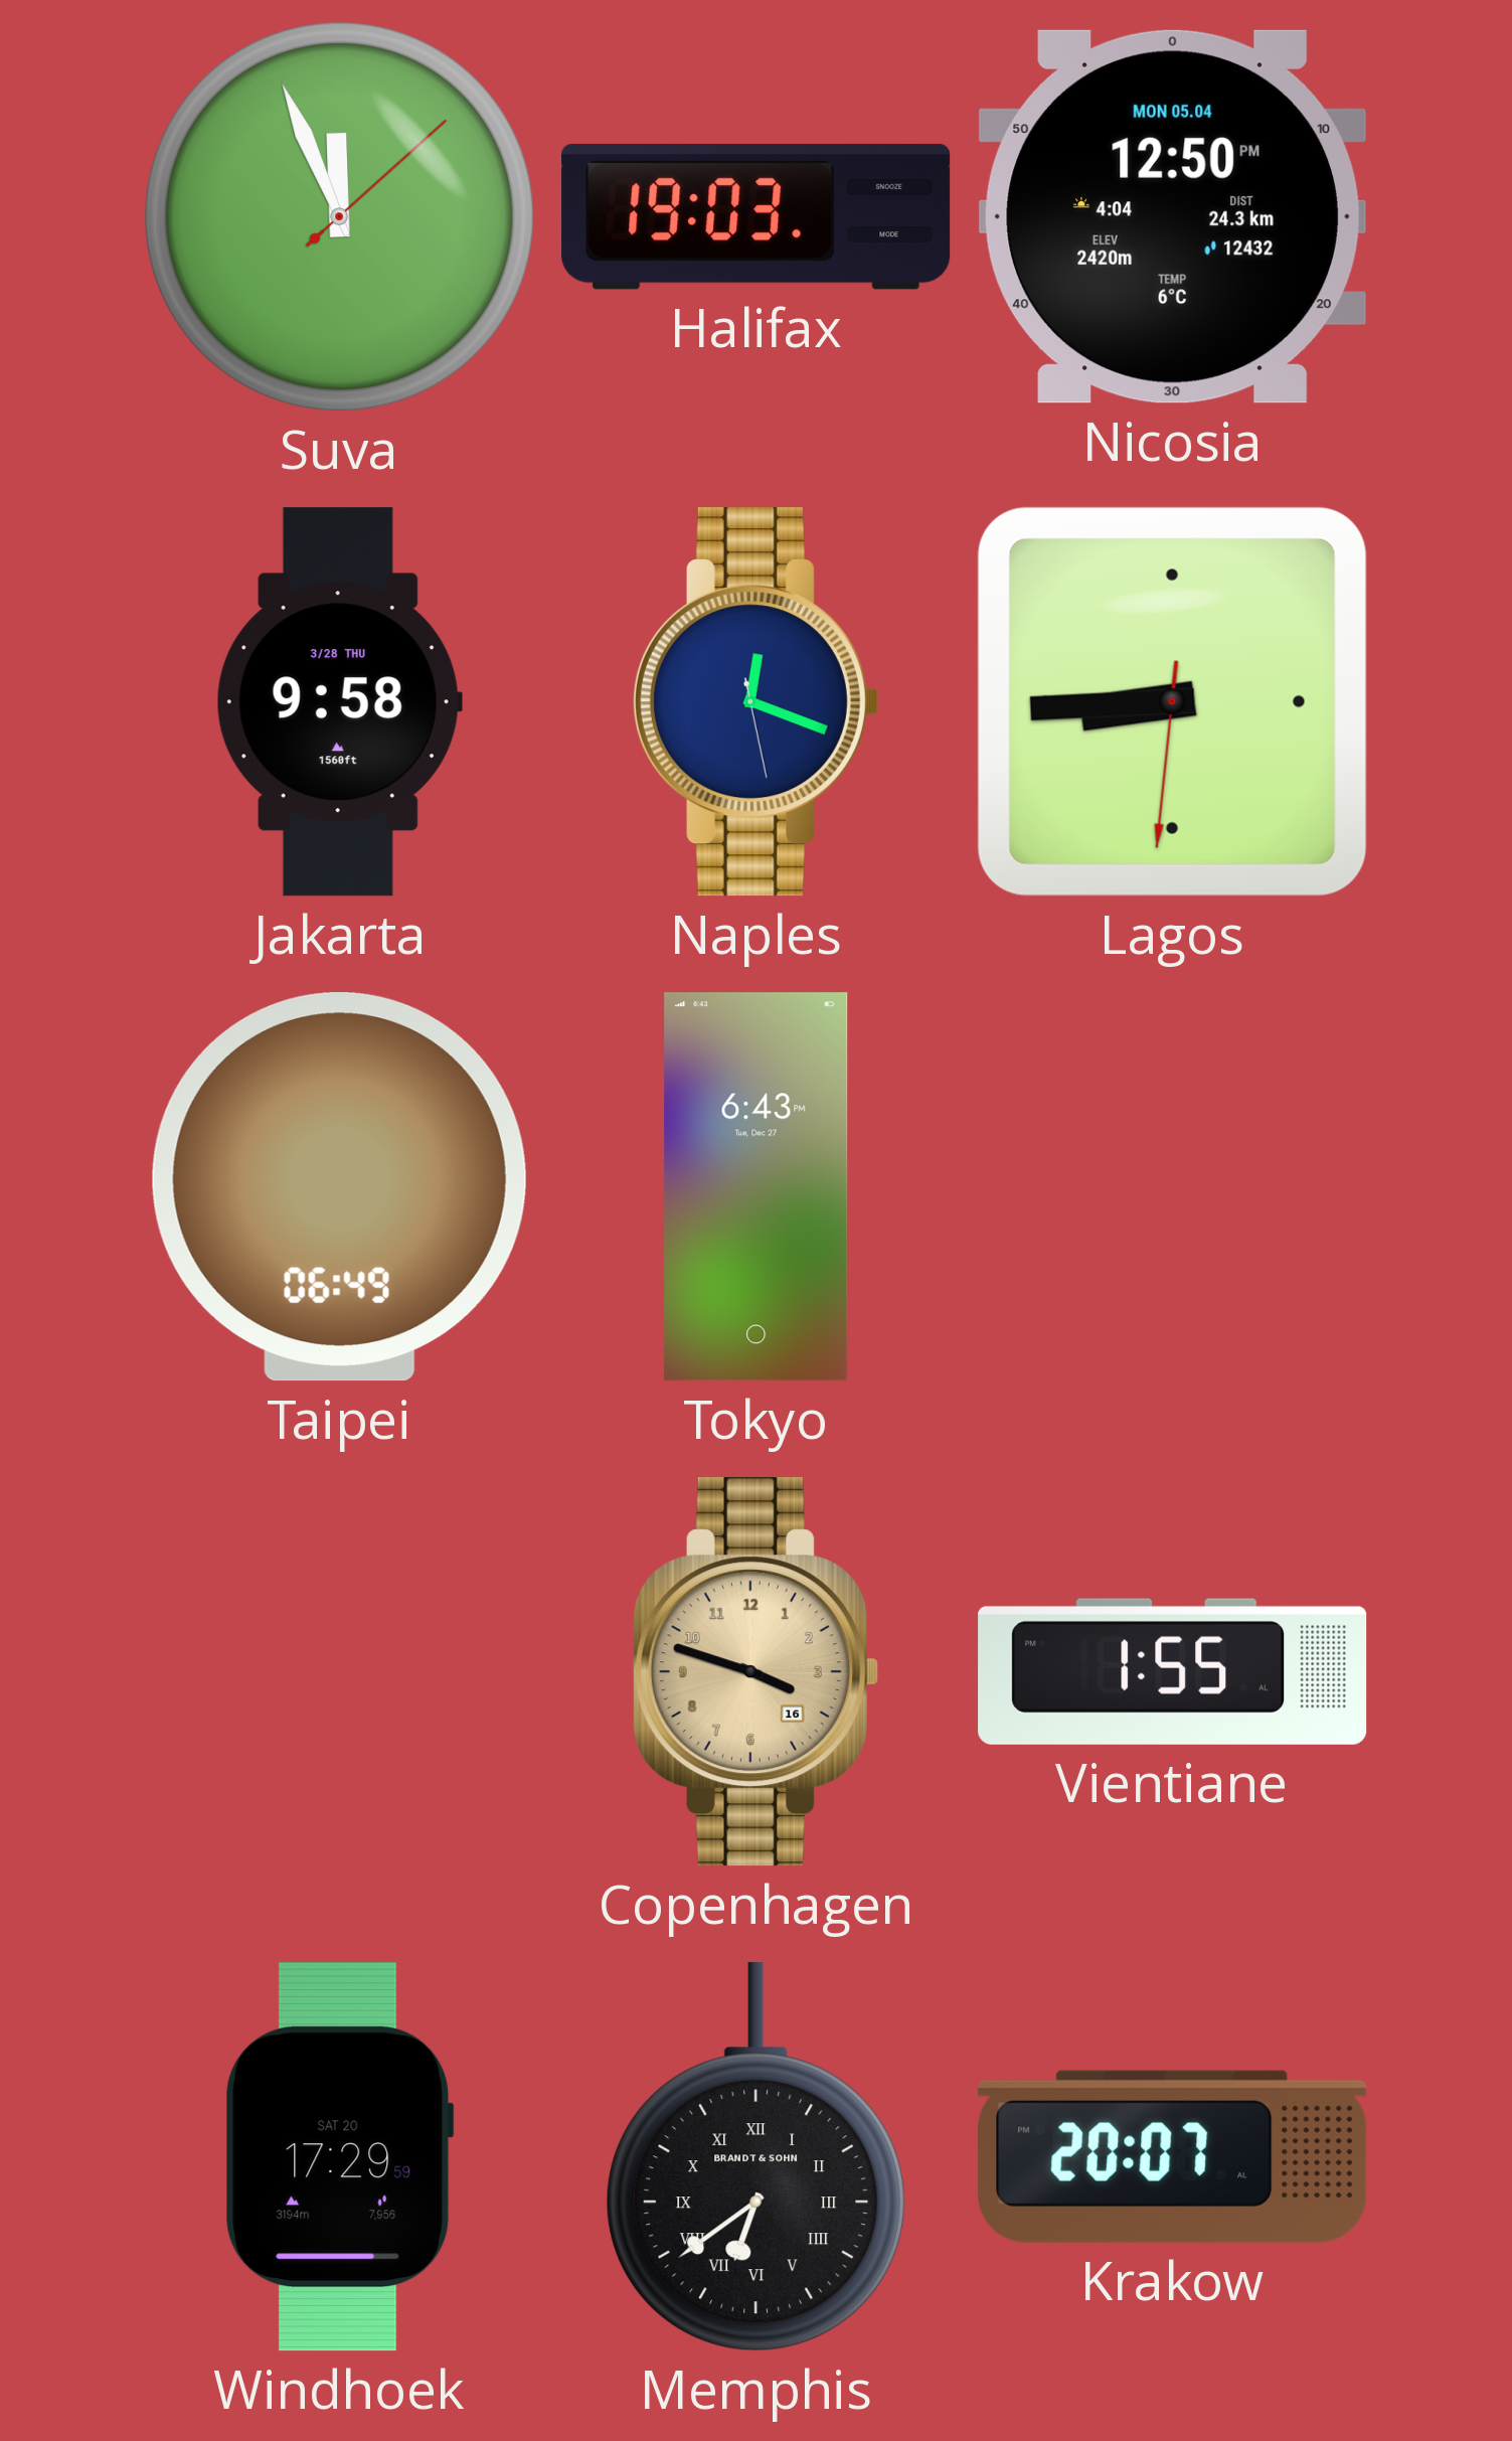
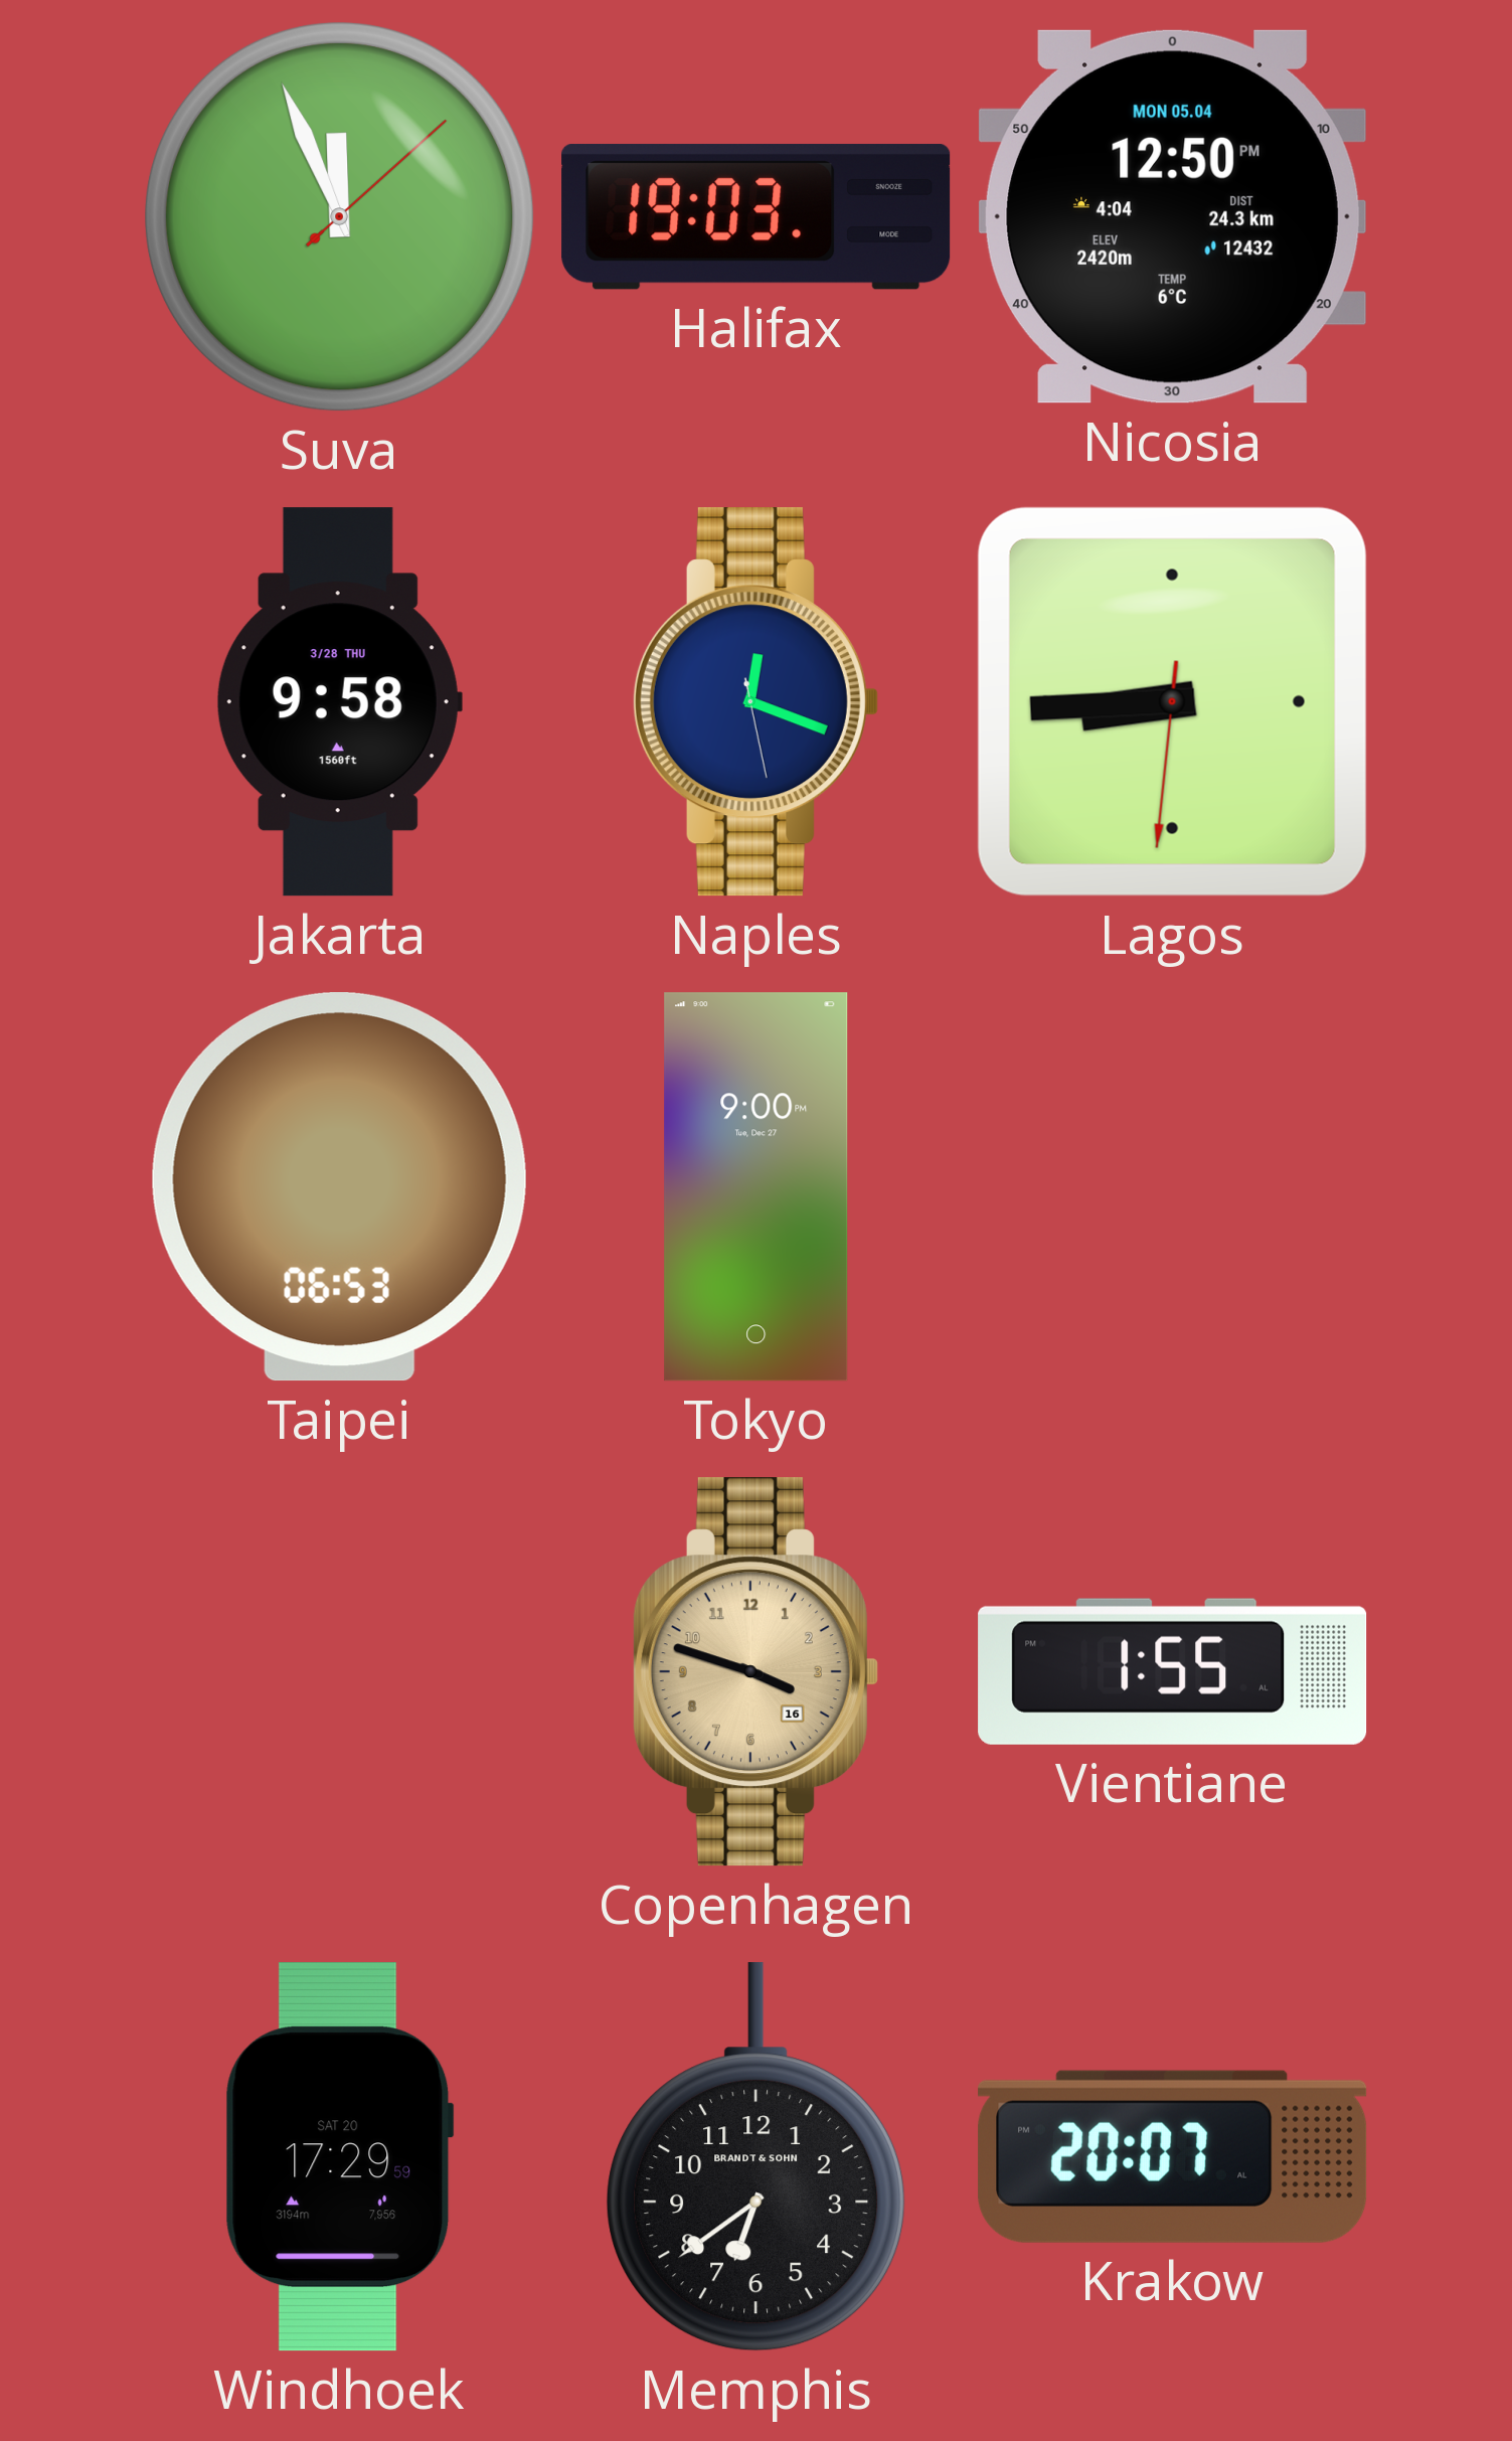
Taipei: 06:49 -> 06:53 (339, 1187)
Tokyo: 6:43 -> 9:00 (757, 1187)
Memphis numerals: Roman -> Arabic (757, 2157)
